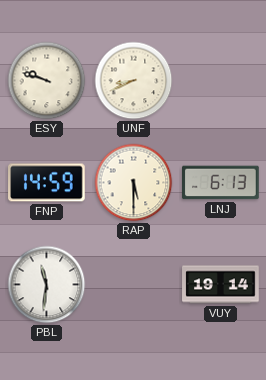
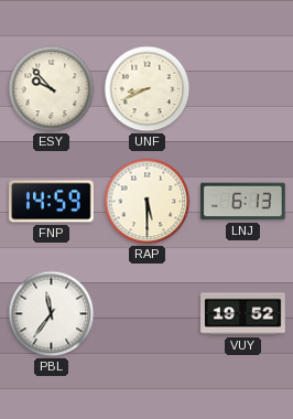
ESY: 9:48 -> 9:53 (52, 89)
PBL: 11:31 -> 11:36 (52, 314)
VUY: 19:14 -> 19:52 (243, 314)
